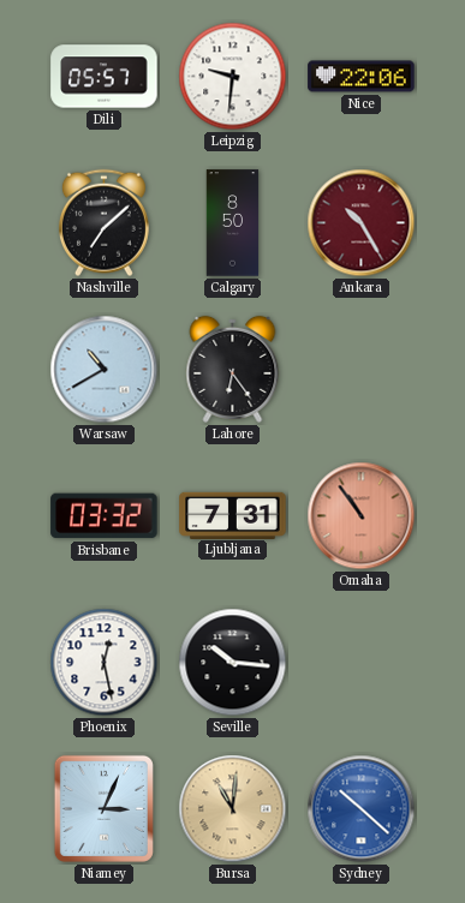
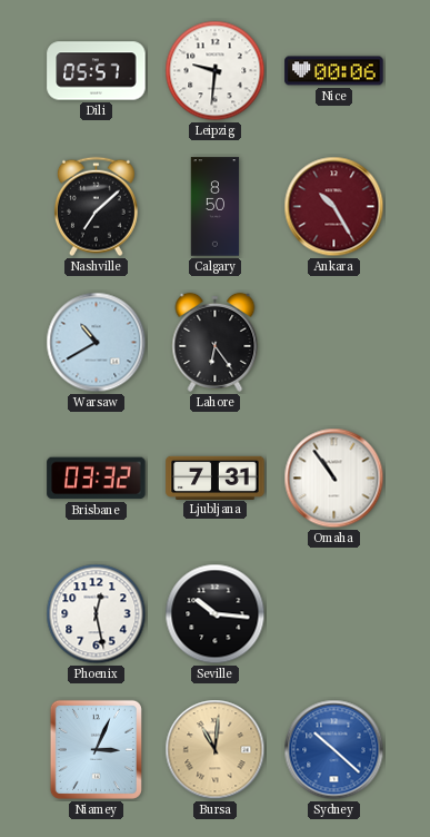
Nice: 22:06 -> 00:06 (334, 71)
Omaha dial: salmon -> white (334, 479)
